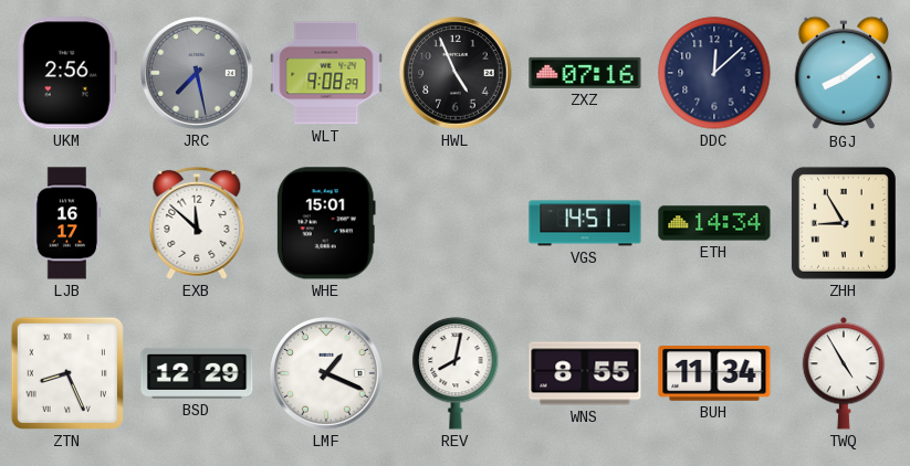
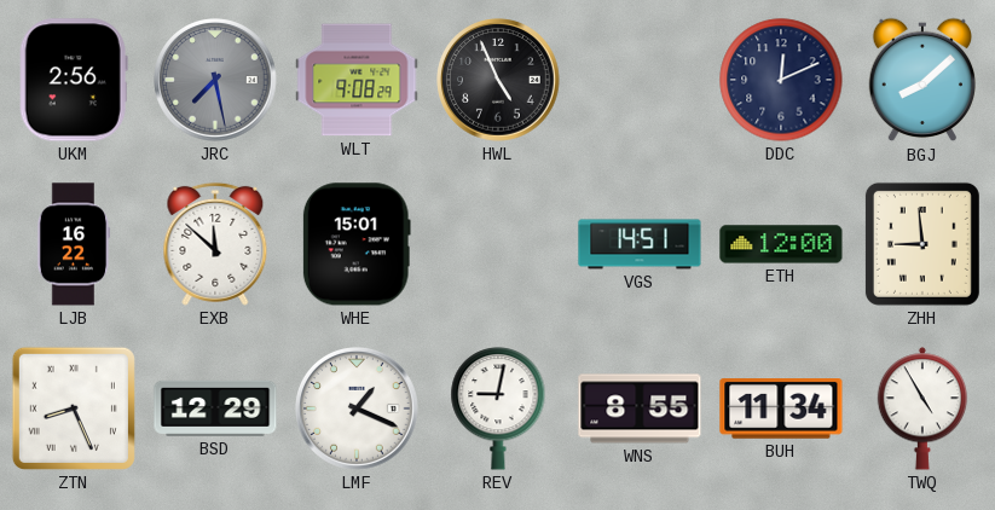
ZXZ: 07:16 -> none (585, 73)
DDC: 12:08 -> 12:11 (781, 80)
BGJ: 8:09 -> 8:08 (922, 80)
LJB: 16:17 -> 16:22 (74, 244)
ETH: 14:34 -> 12:00 (781, 244)
ZHH: 8:55 -> 8:59 (922, 244)
REV: 8:02 -> 9:02 (498, 408)
